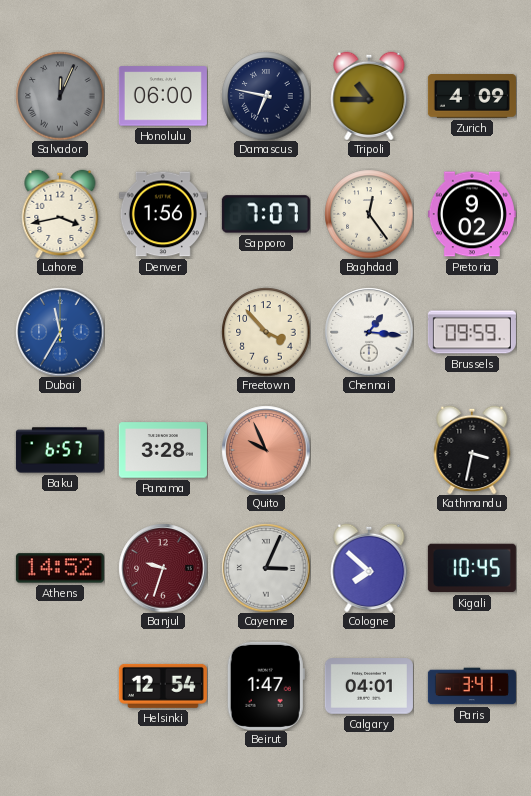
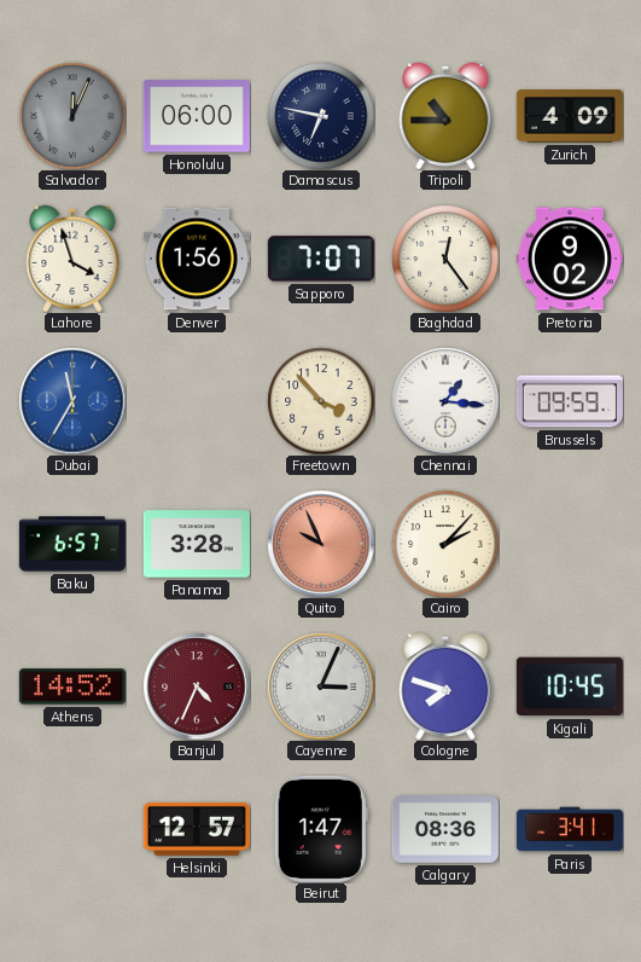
Lahore: 3:43 -> 3:57 (72, 259)
Cairo: none -> 2:07 (445, 544)
Kathmandu: 3:32 -> none (472, 450)
Banjul: 9:33 -> 4:34 (197, 686)
Cologne: 7:52 -> 7:48 (445, 686)
Helsinki: 12:54 -> 12:57 (197, 829)
Calgary: 04:01 -> 08:36 (445, 829)
